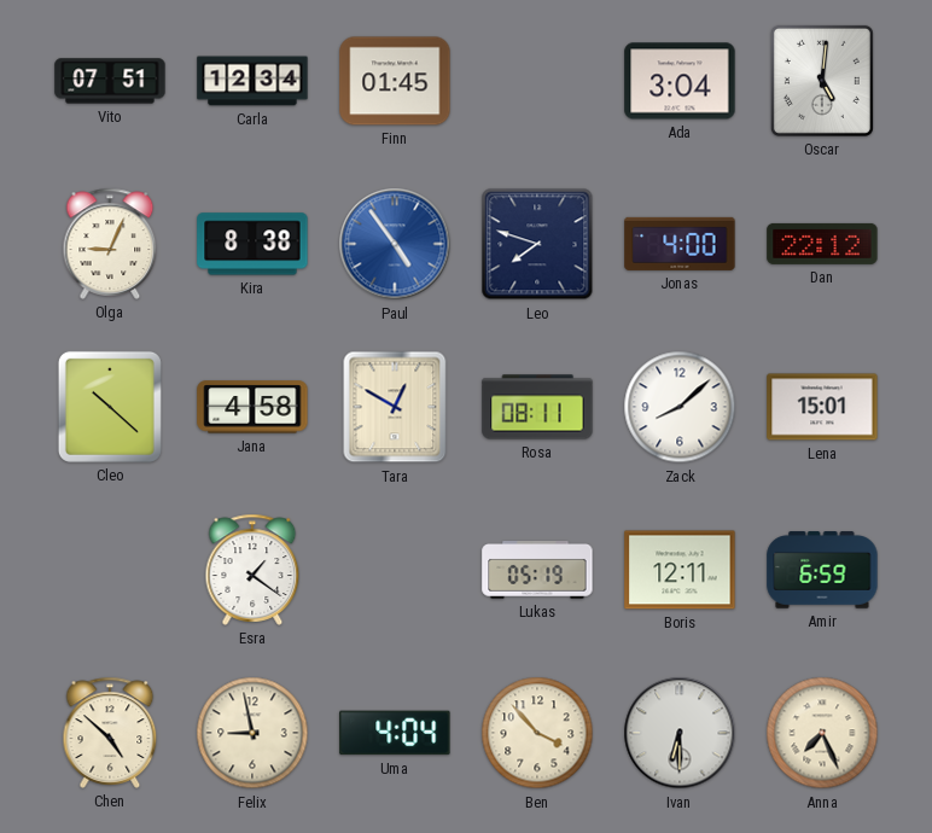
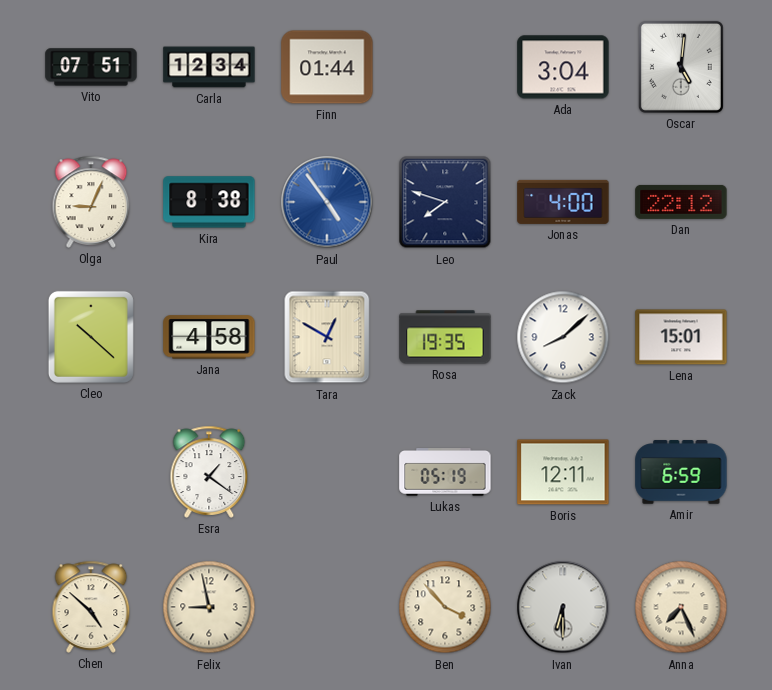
Finn: 01:45 -> 01:44 (327, 67)
Rosa: 08:11 -> 19:35 (445, 337)
Uma: 4:04 -> none (395, 733)
